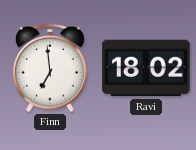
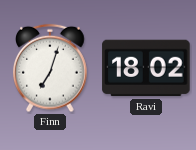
Finn: 6:59 -> 7:03 (51, 68)
